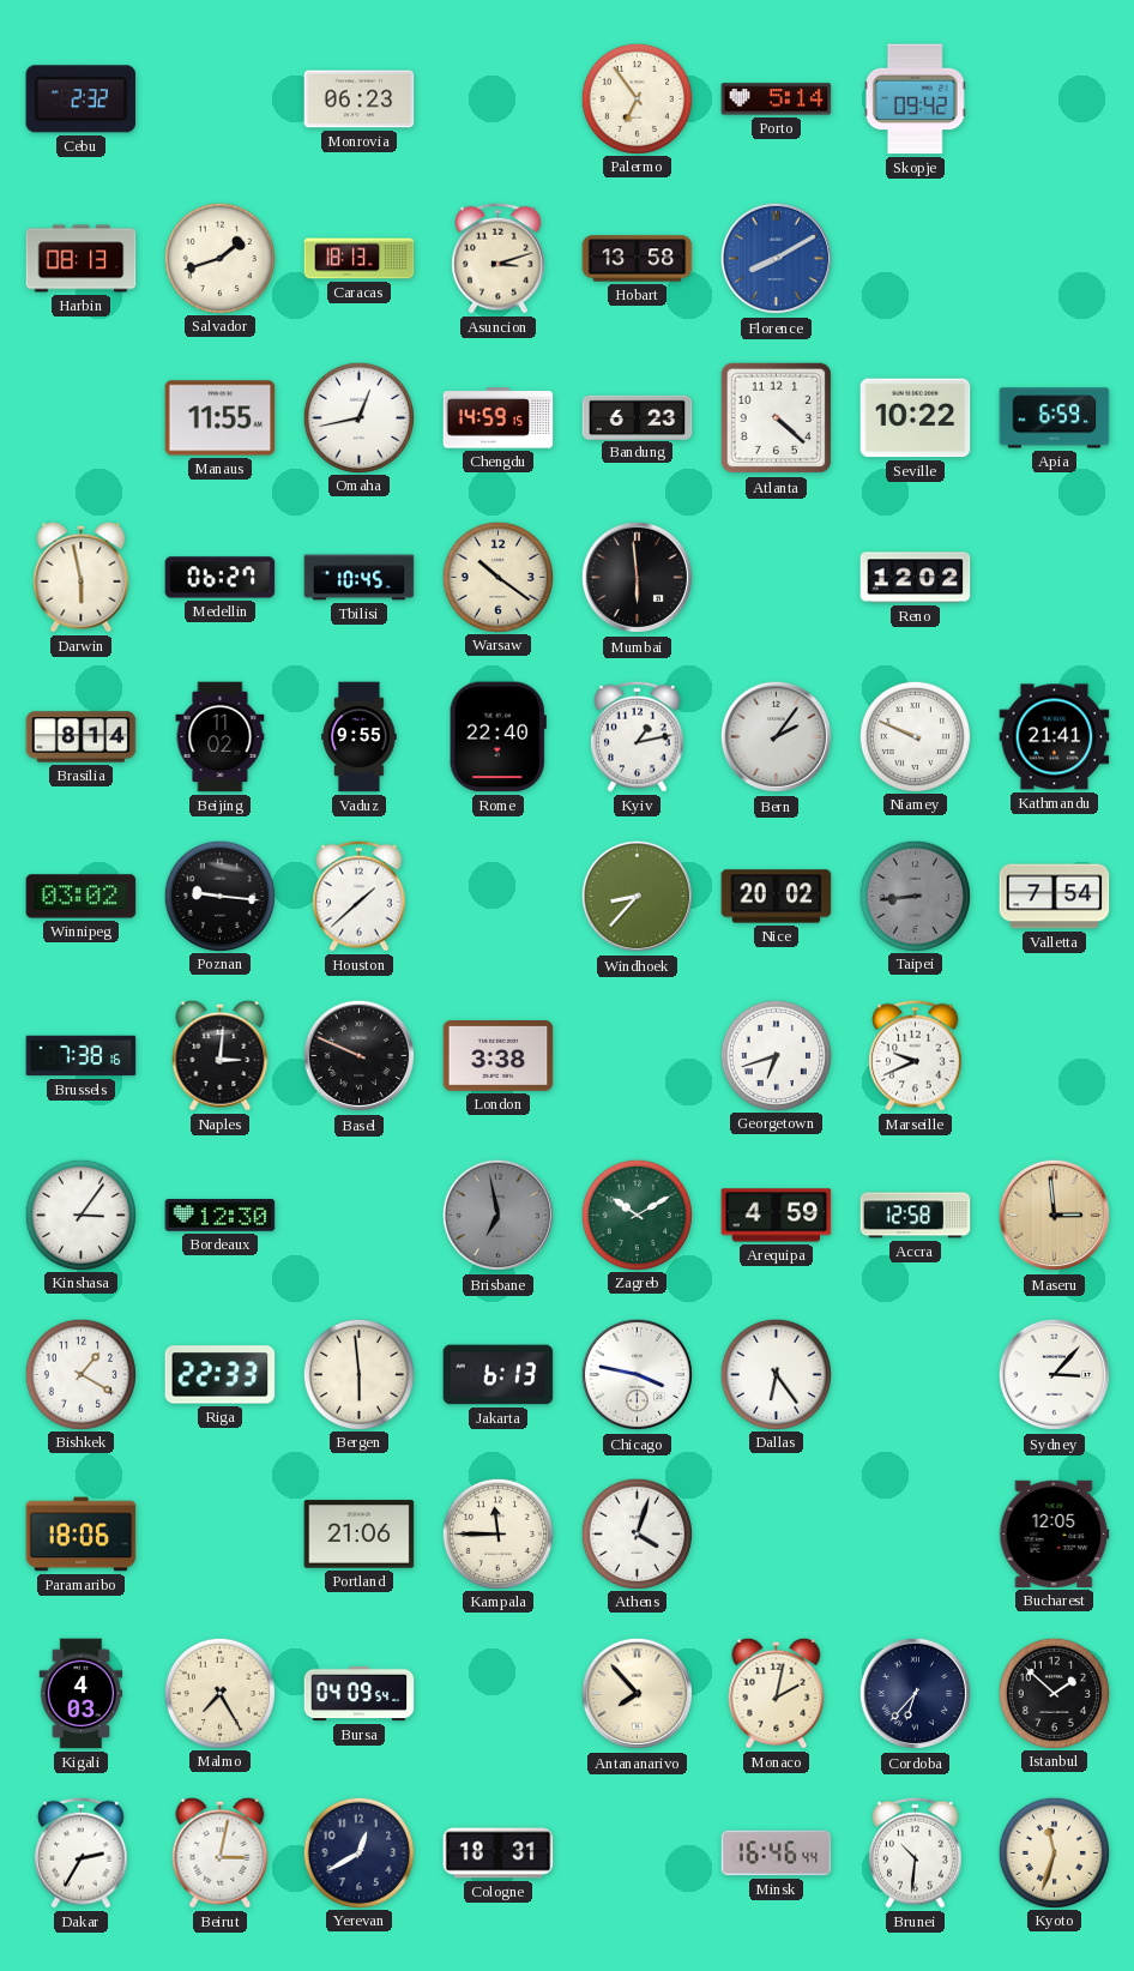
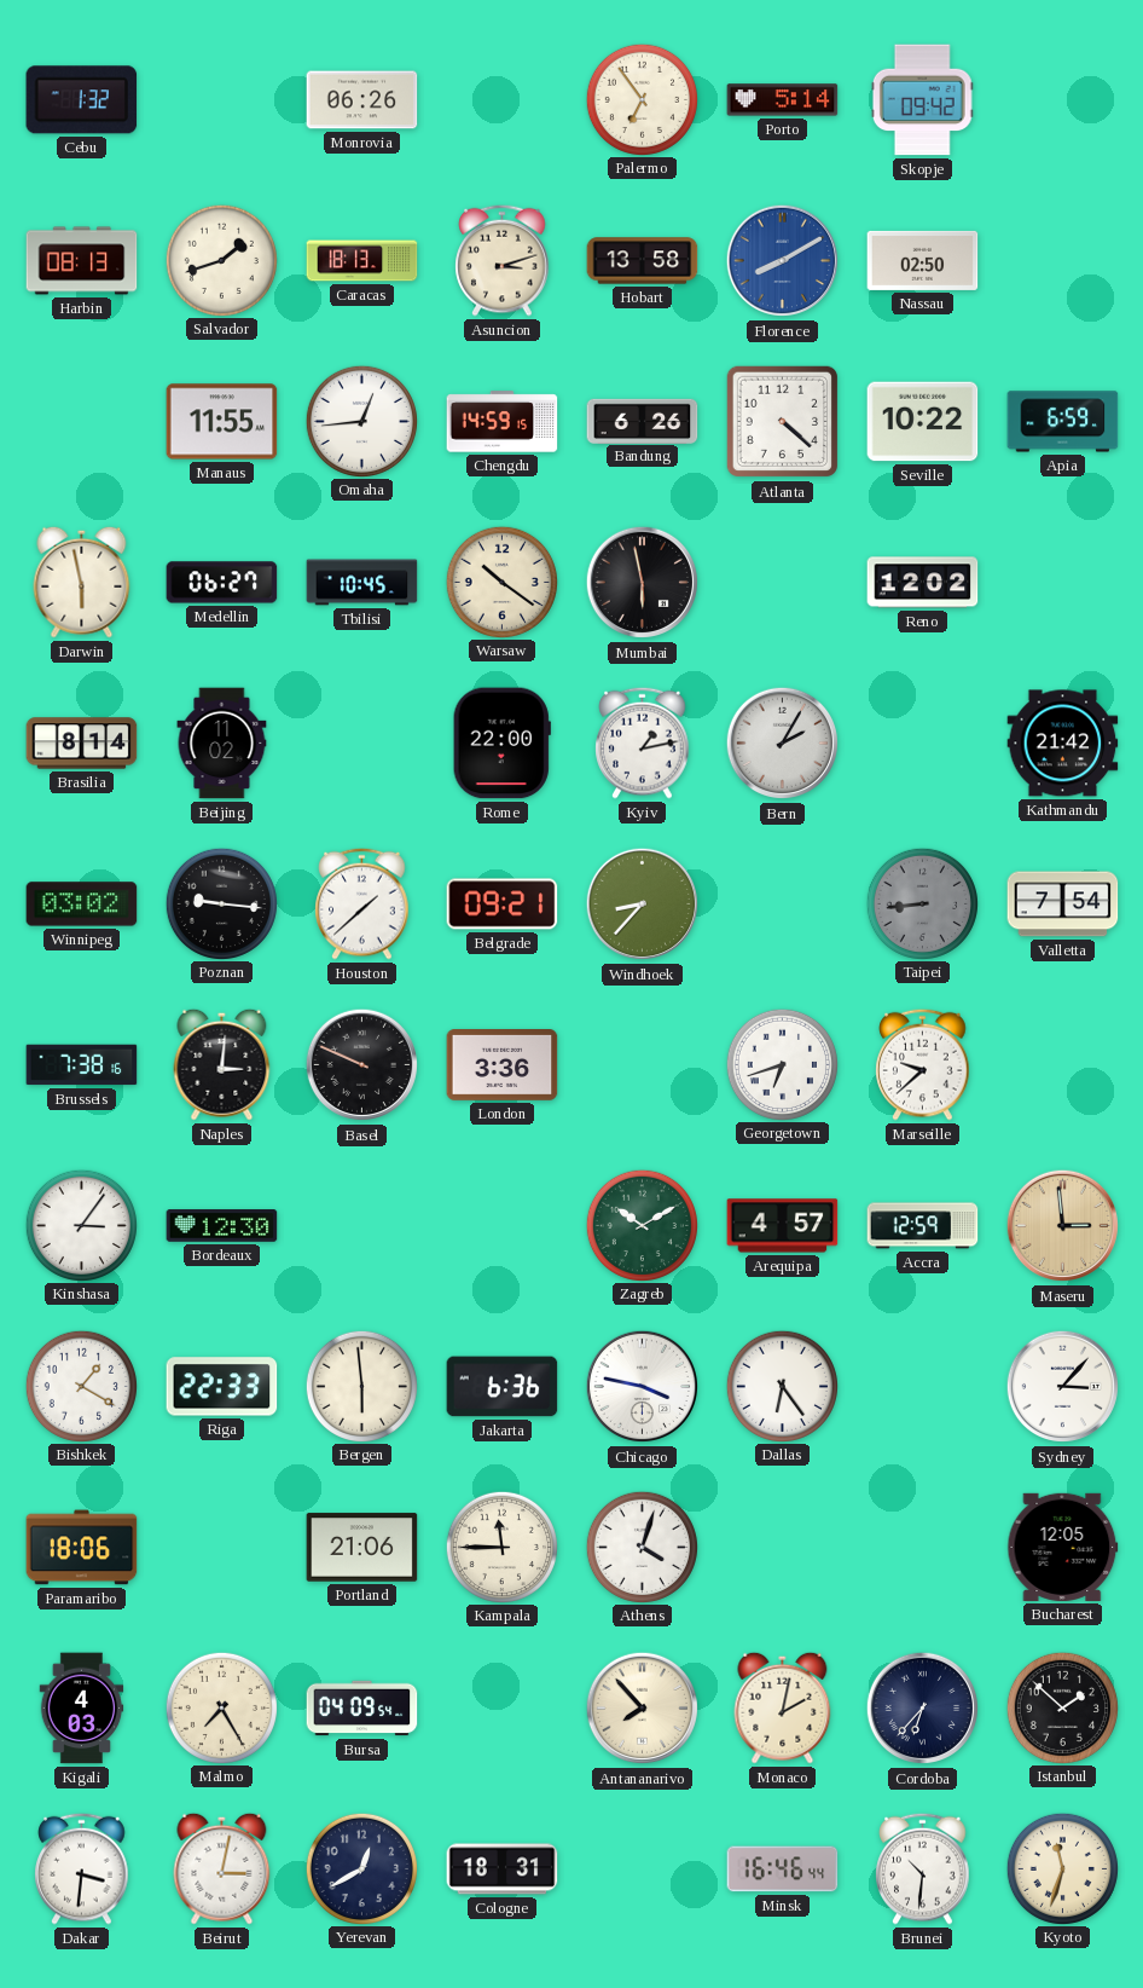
Cebu: 2:32 -> 1:32 (82, 100)
Monrovia: 06:23 -> 06:26 (362, 100)
Nassau: none -> 02:50 (923, 260)
Omaha: 12:43 -> 12:44 (361, 421)
Bandung: 6:23 -> 6:26 (643, 421)
Mumbai: 5:59 -> 5:58 (643, 583)
Vaduz: 9:55 -> none (360, 737)
Rome: 22:40 -> 22:00 (501, 744)
Bern: 2:06 -> 2:05 (783, 744)
Niamey: 9:49 -> none (915, 736)
Kathmandu: 21:41 -> 21:42 (1063, 744)
Belgrade: none -> 09:21 (503, 905)
Nice: 20:02 -> none (777, 897)
London: 3:38 -> 3:36 (503, 1065)
Marseille: 9:41 -> 9:38 (923, 1064)
Brisbane: 6:58 -> none (499, 1216)
Arequipa: 4:59 -> 4:57 (783, 1226)
Accra: 12:58 -> 12:59 (923, 1226)
Jakarta: 6:13 -> 6:36 (503, 1387)
Dakar: 2:35 -> 3:31 (82, 1868)
